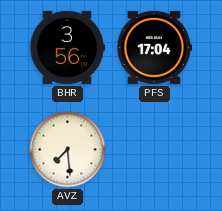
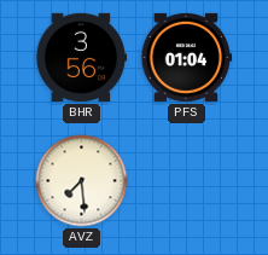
PFS: 17:04 -> 01:04 (187, 57)
